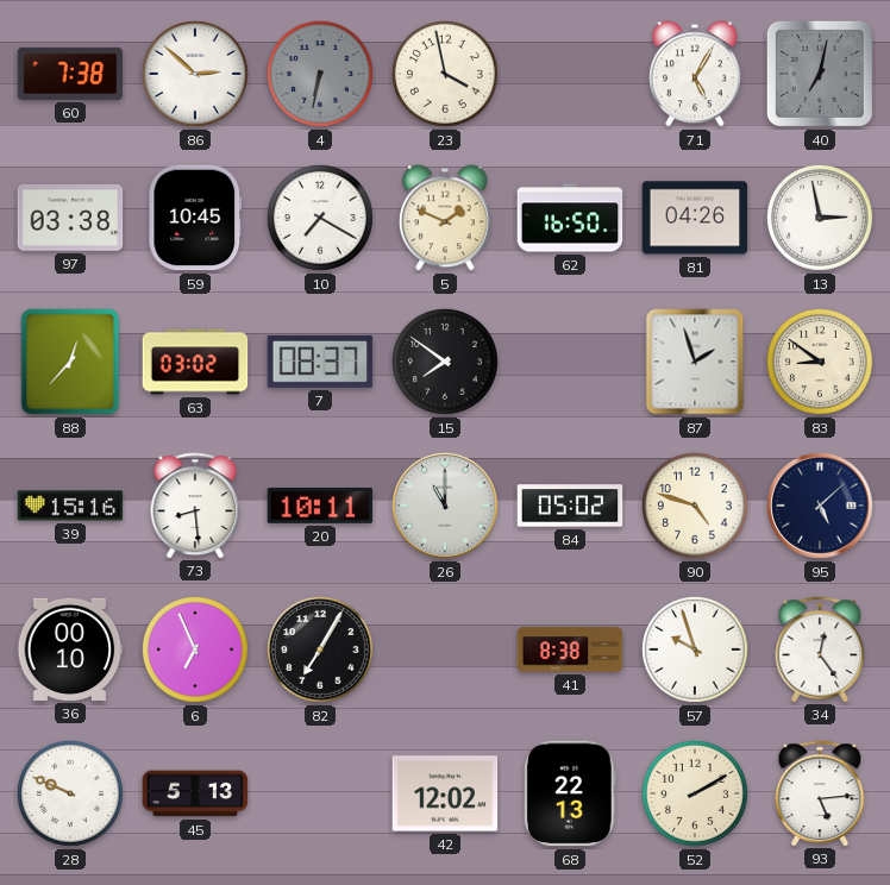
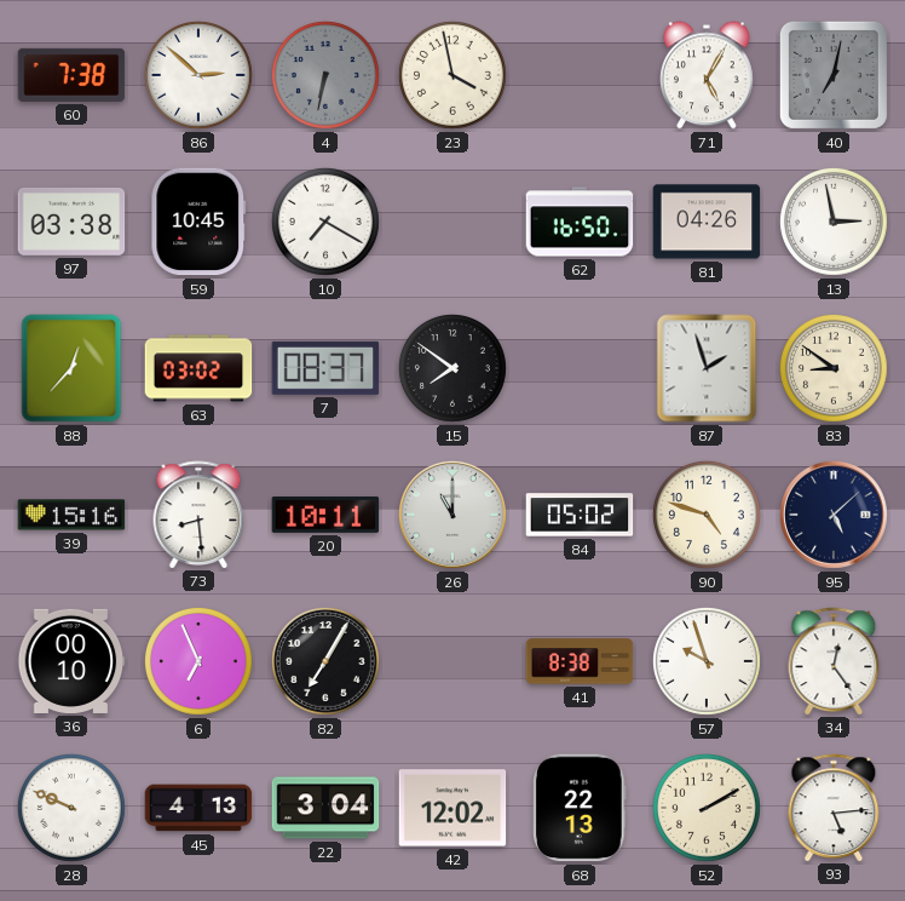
5: 1:49 -> none (446, 218)
45: 5:13 -> 4:13 (198, 808)
22: none -> 3:04 (325, 808)
